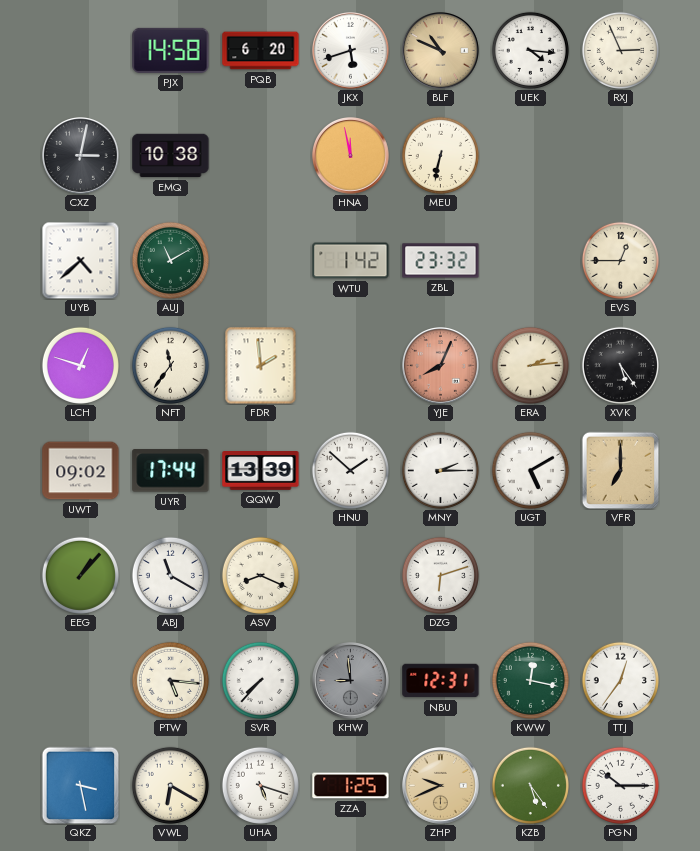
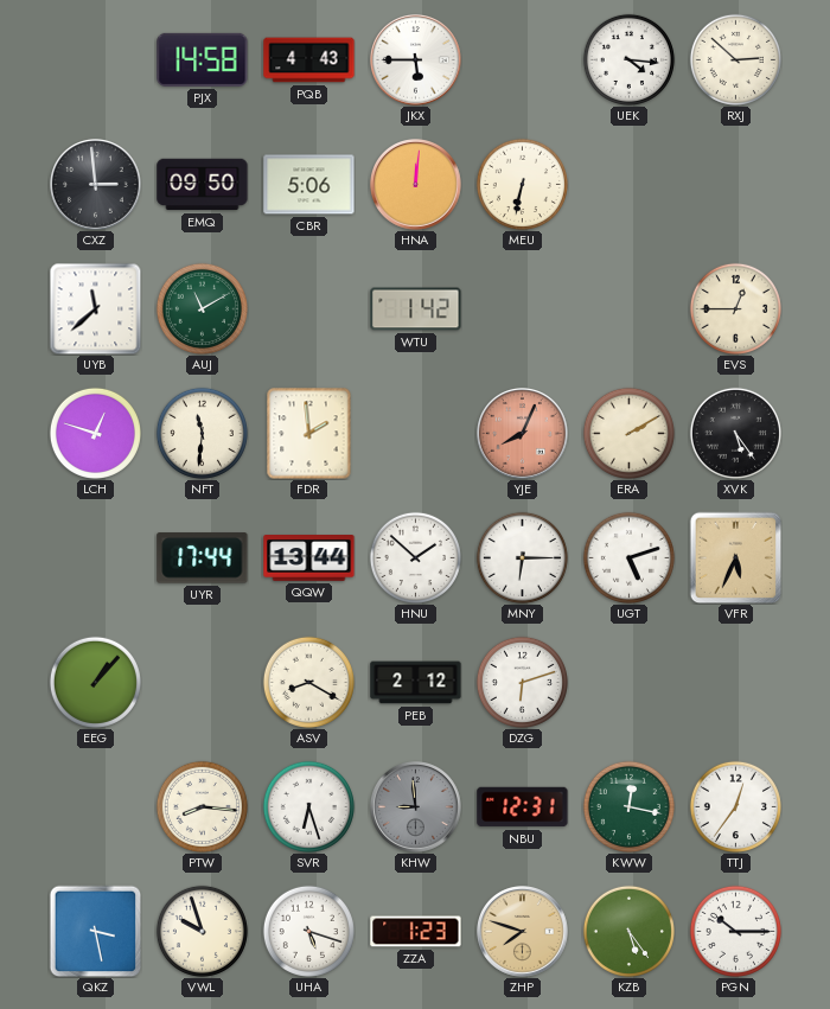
PQB: 6:20 -> 4:43 (309, 60)
JKX: 5:42 -> 5:45 (416, 60)
BLF: 10:49 -> none (441, 51)
RXJ: 2:56 -> 2:52 (735, 59)
CXZ: 3:02 -> 2:59 (96, 185)
EMQ: 10:38 -> 09:50 (203, 185)
CBR: none -> 5:06 (309, 185)
HNA: 11:58 -> 12:01 (416, 185)
UYB: 4:38 -> 11:38 (95, 308)
ZBL: 23:32 -> none (441, 261)
NFT: 11:36 -> 11:31 (202, 433)
ERA: 2:14 -> 2:10 (628, 433)
UWT: 09:02 -> none (81, 471)
QQW: 13:39 -> 13:44 (309, 558)
MNY: 2:15 -> 6:15 (522, 557)
UGT: 5:10 -> 5:12 (628, 557)
VFR: 7:00 -> 5:34 (735, 557)
ABJ: 11:20 -> none (170, 575)
ASV: 8:19 -> 8:20 (308, 682)
PEB: none -> 2:12 (416, 683)
PTW: 5:16 -> 8:16 (202, 806)
SVR: 7:37 -> 6:27 (308, 806)
VWL: 6:20 -> 9:57 (202, 931)
ZZA: 1:25 -> 1:23 (416, 932)
ZHP: 9:41 -> 7:48 (523, 932)
